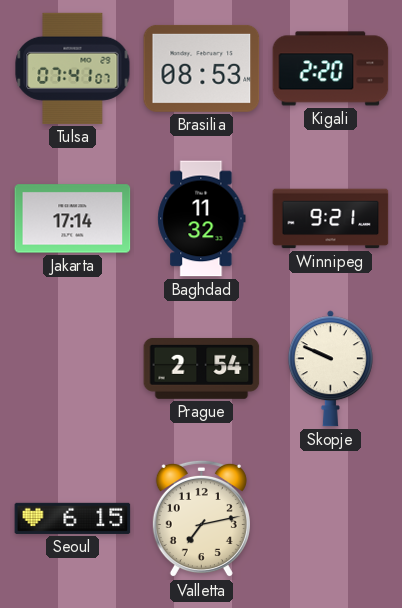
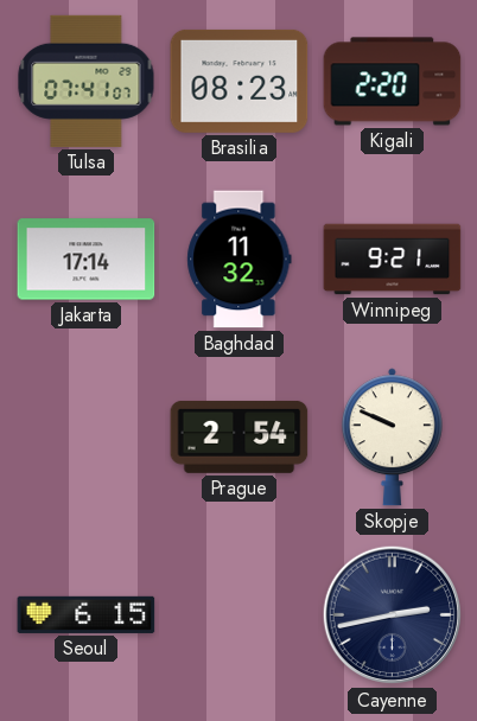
Brasilia: 08:53 -> 08:23 (240, 81)
Valletta: 7:13 -> none (201, 519)
Cayenne: none -> 2:43 (393, 615)
